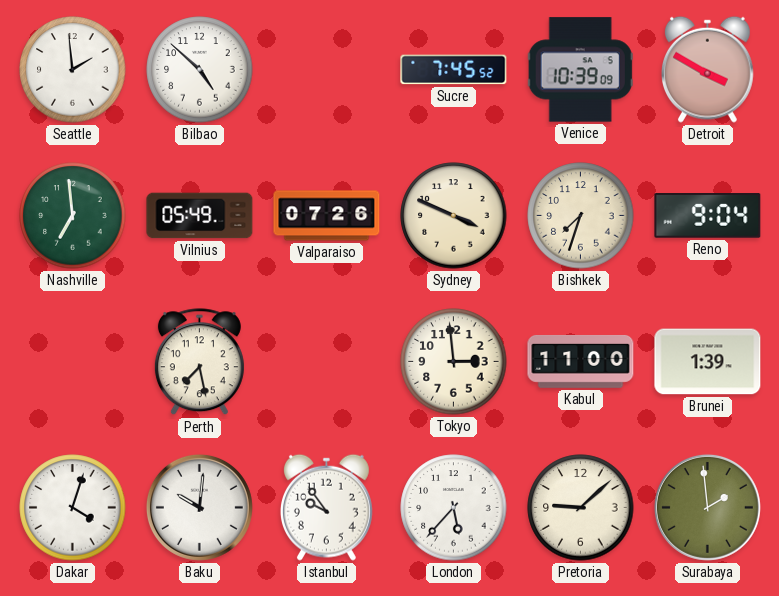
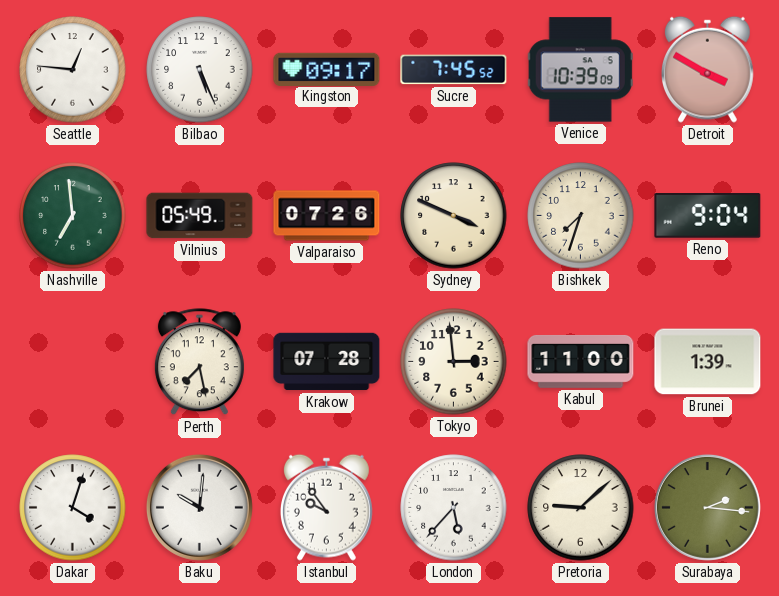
Seattle: 1:59 -> 12:46 (73, 70)
Bilbao: 4:52 -> 5:26 (200, 70)
Kingston: none -> 09:17 (327, 69)
Krakow: none -> 07:28 (327, 362)
Surabaya: 1:59 -> 2:16 (707, 507)
